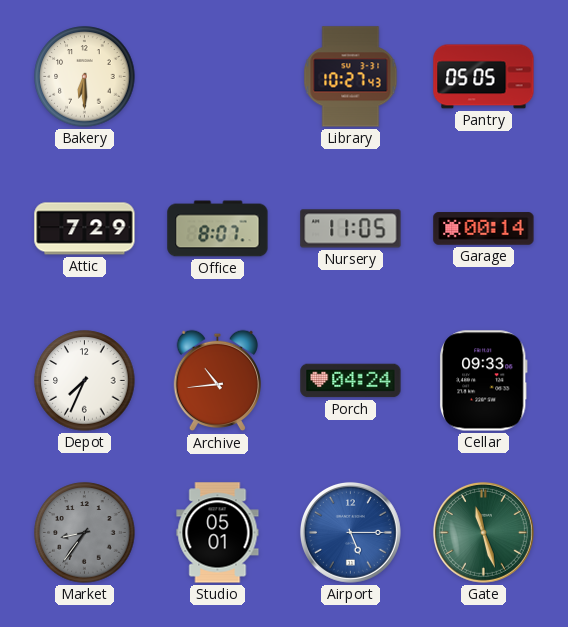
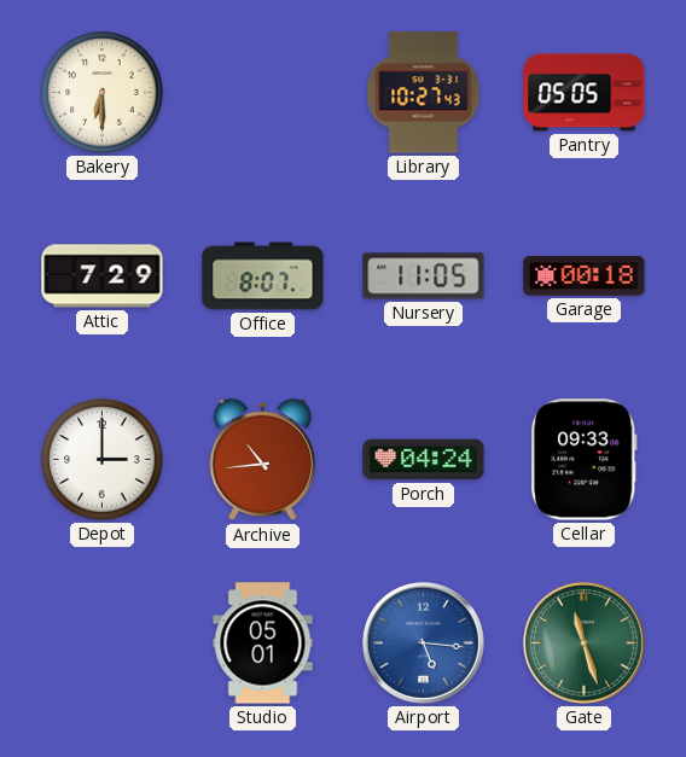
Garage: 00:14 -> 00:18 (585, 276)
Depot: 7:34 -> 3:00 (103, 460)
Market: 8:36 -> none (85, 533)
Airport: 5:15 -> 5:16 (423, 642)
